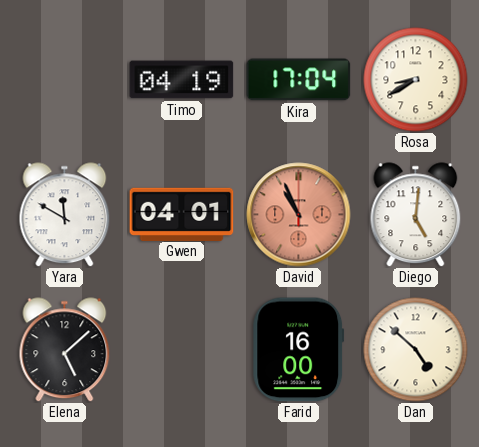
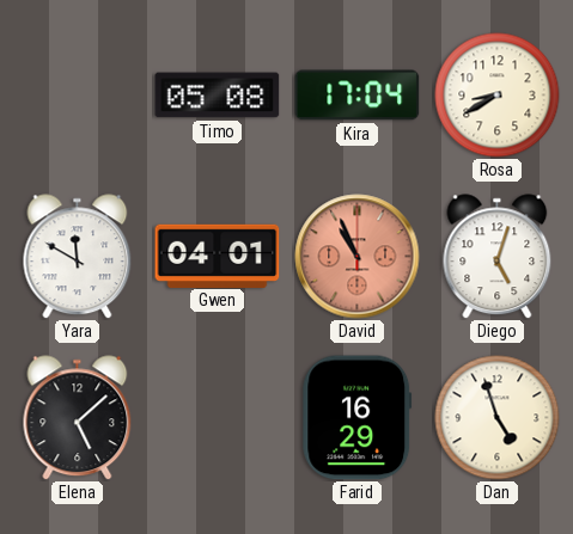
Timo: 04:19 -> 05:08 (218, 96)
Diego: 5:01 -> 5:03 (498, 257)
Farid: 16:00 -> 16:29 (358, 418)
Dan: 4:52 -> 4:57 (498, 418)
